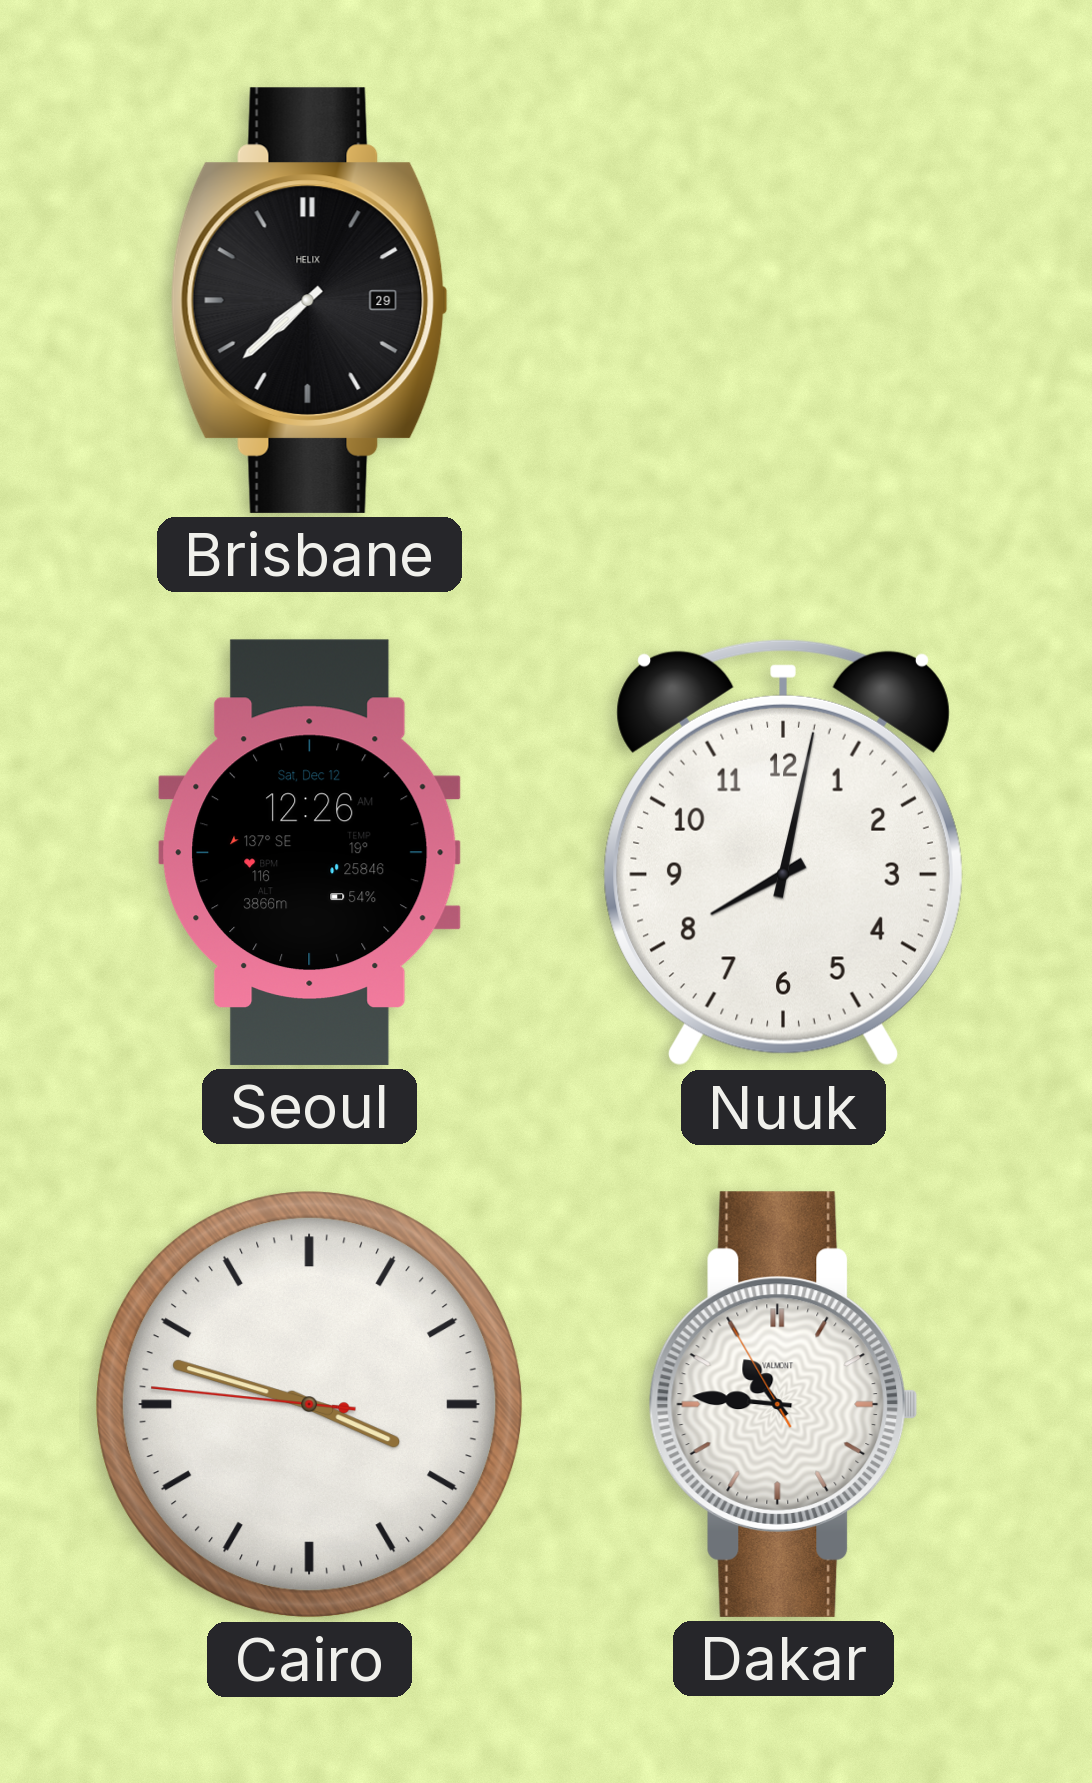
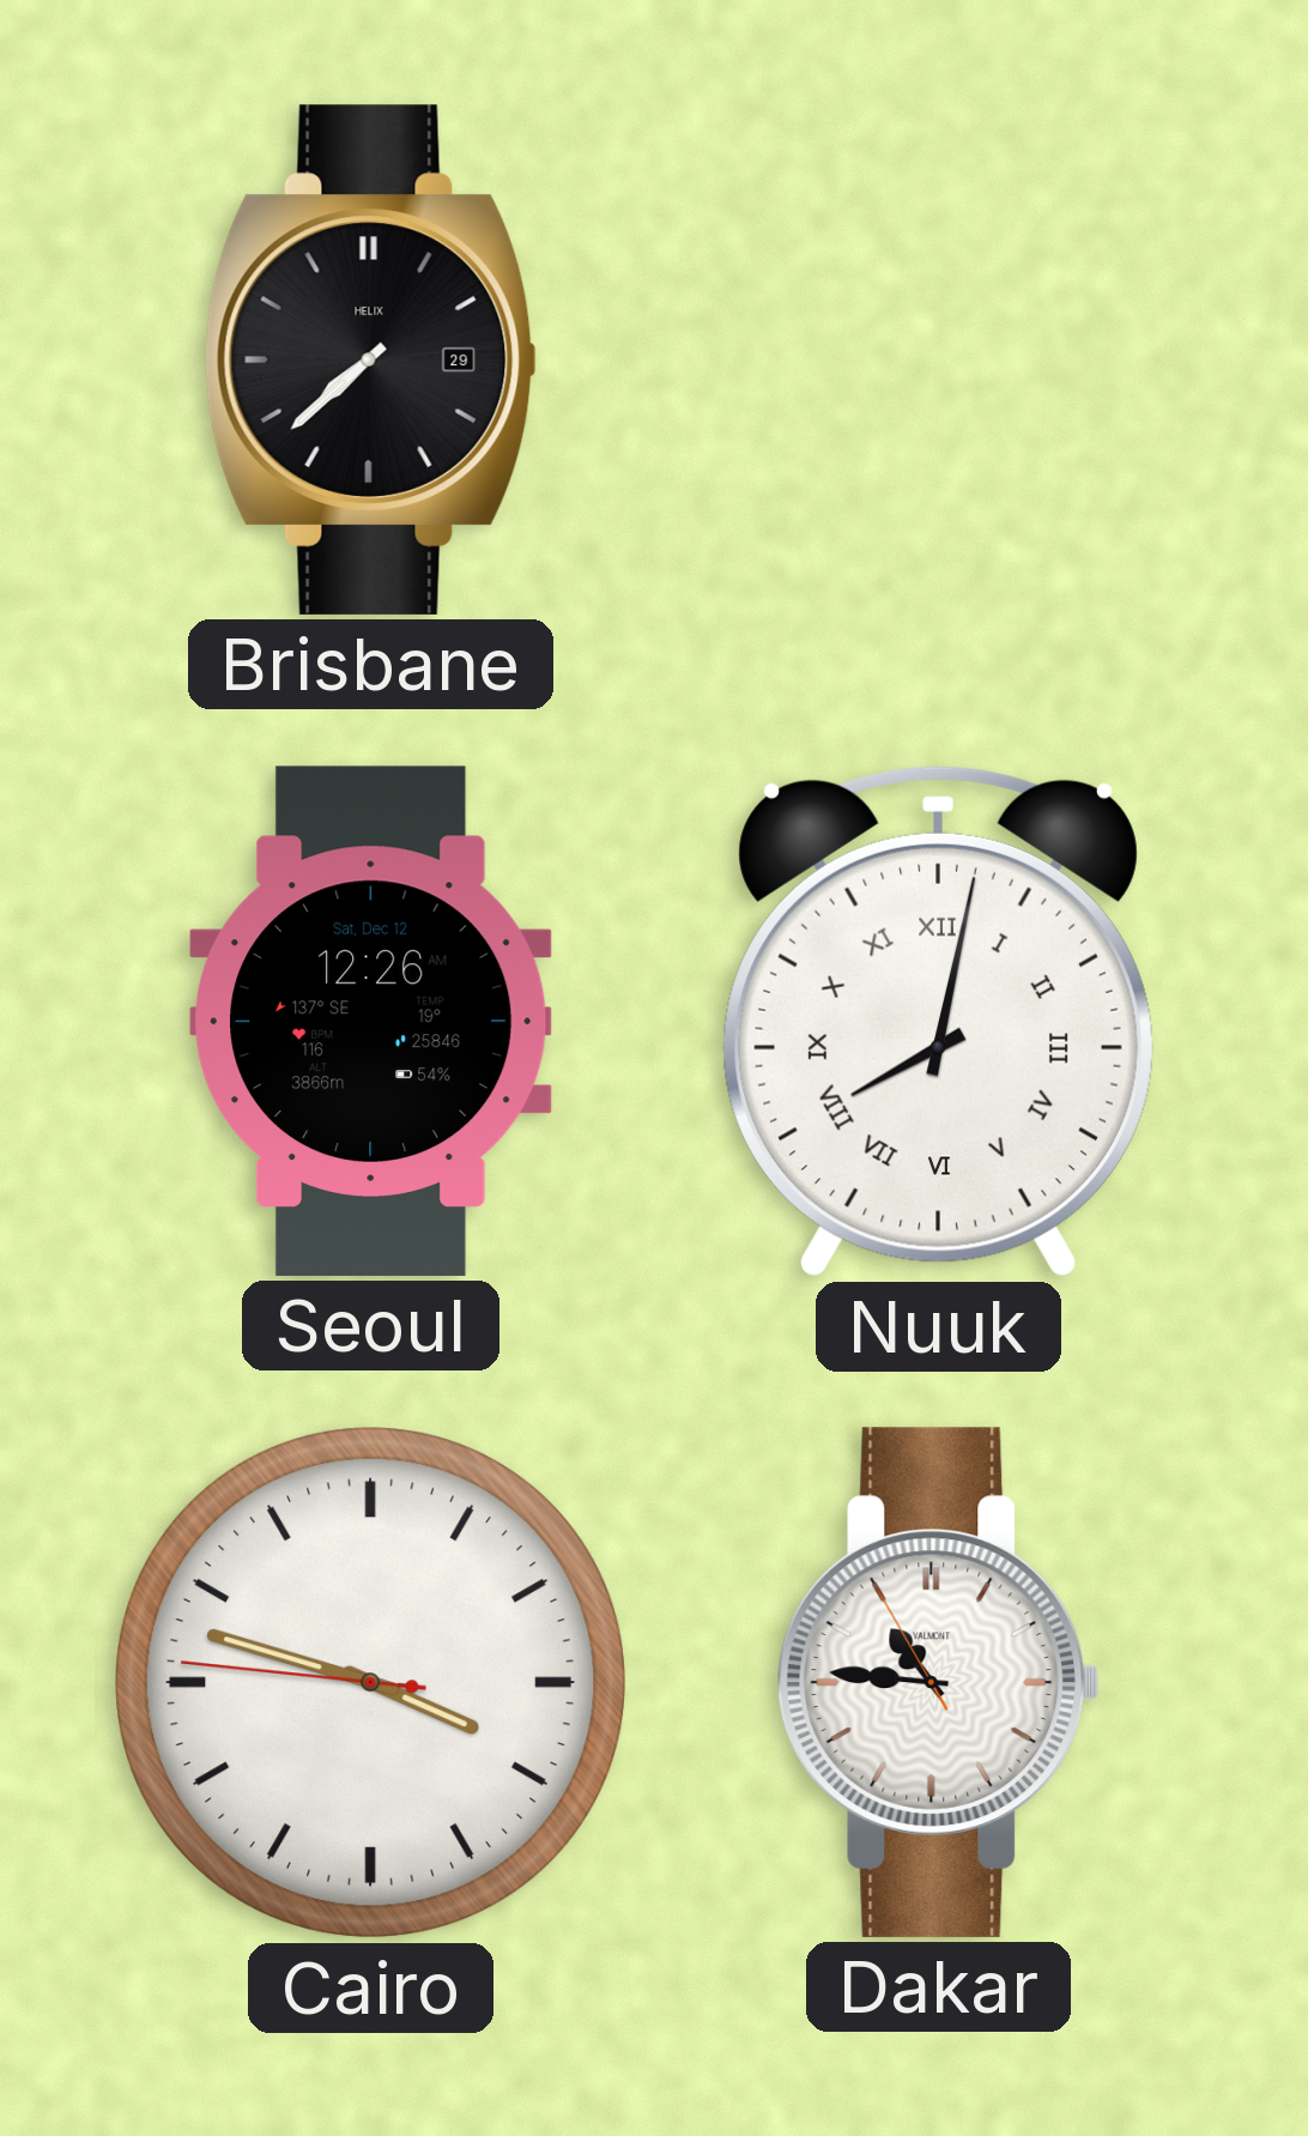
Nuuk numerals: Arabic -> Roman (938, 1022)
